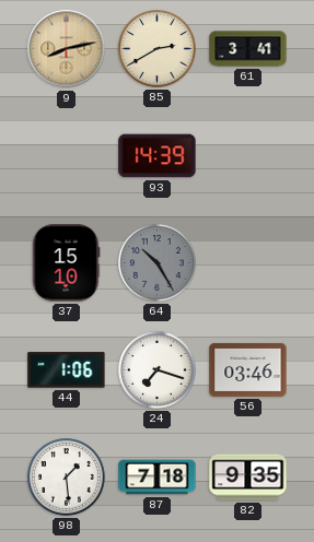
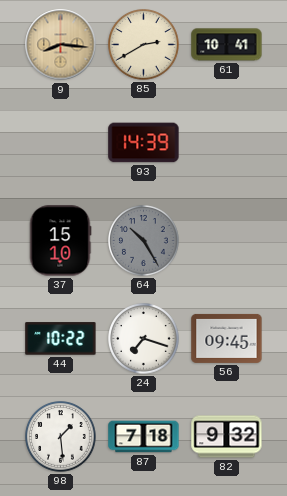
9: 8:13 -> 8:16 (61, 45)
61: 3:41 -> 10:41 (227, 45)
44: 1:06 -> 10:22 (61, 339)
56: 03:46 -> 09:45 (227, 338)
82: 9:35 -> 9:32 (227, 437)
